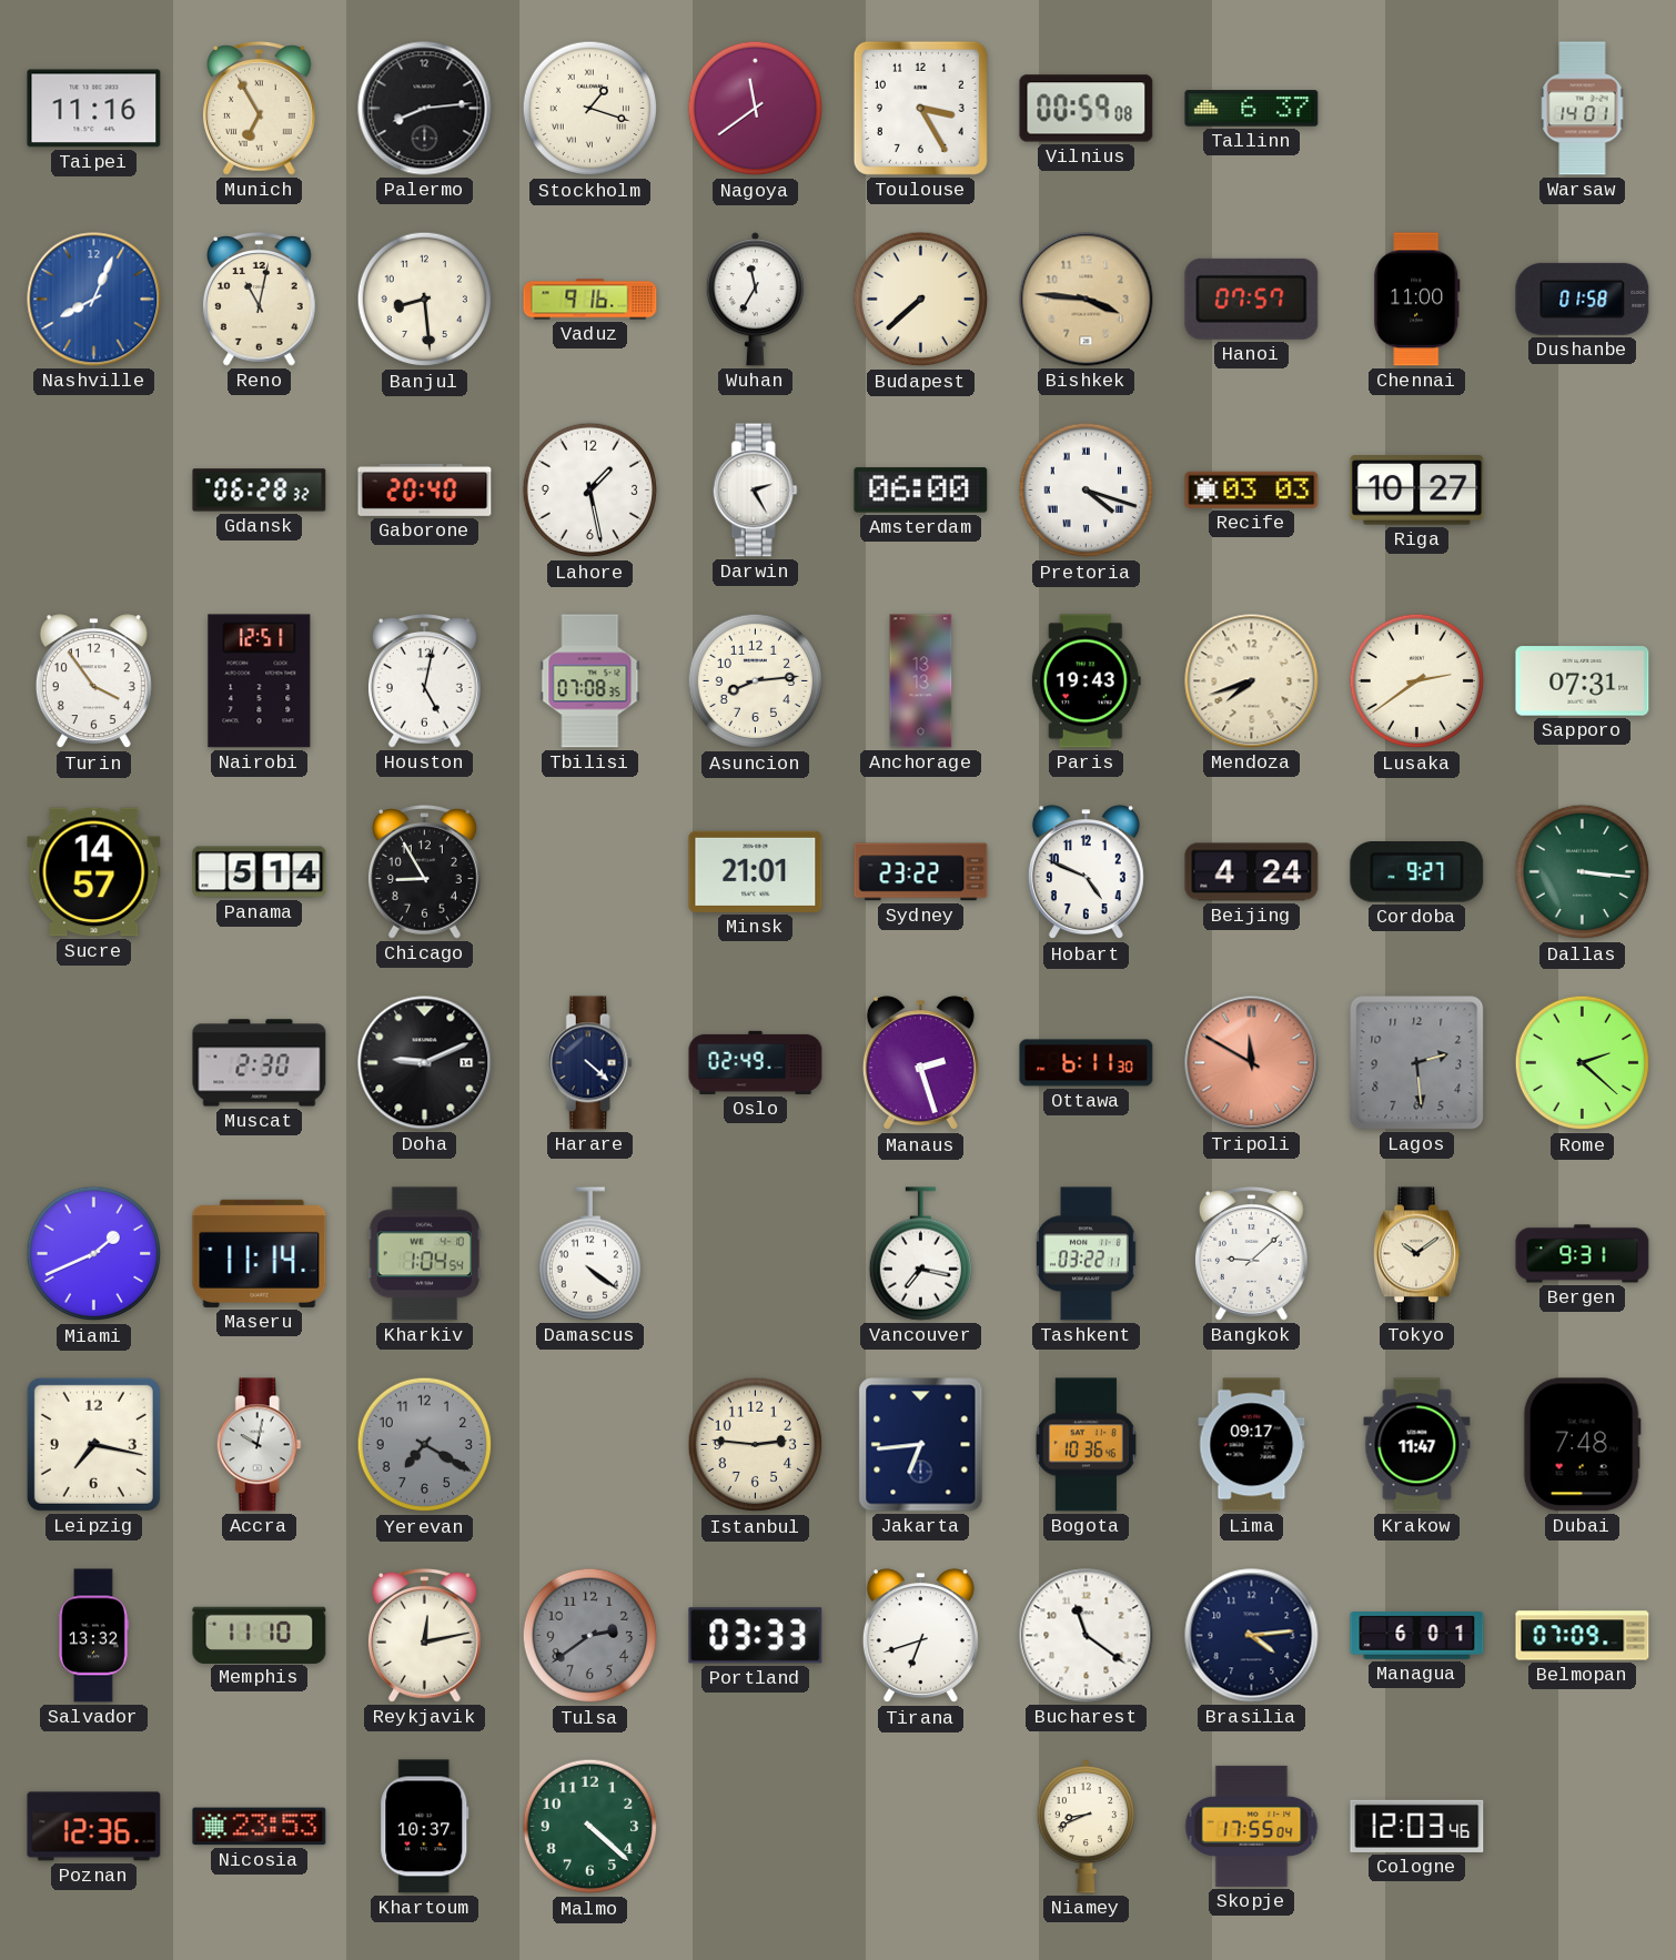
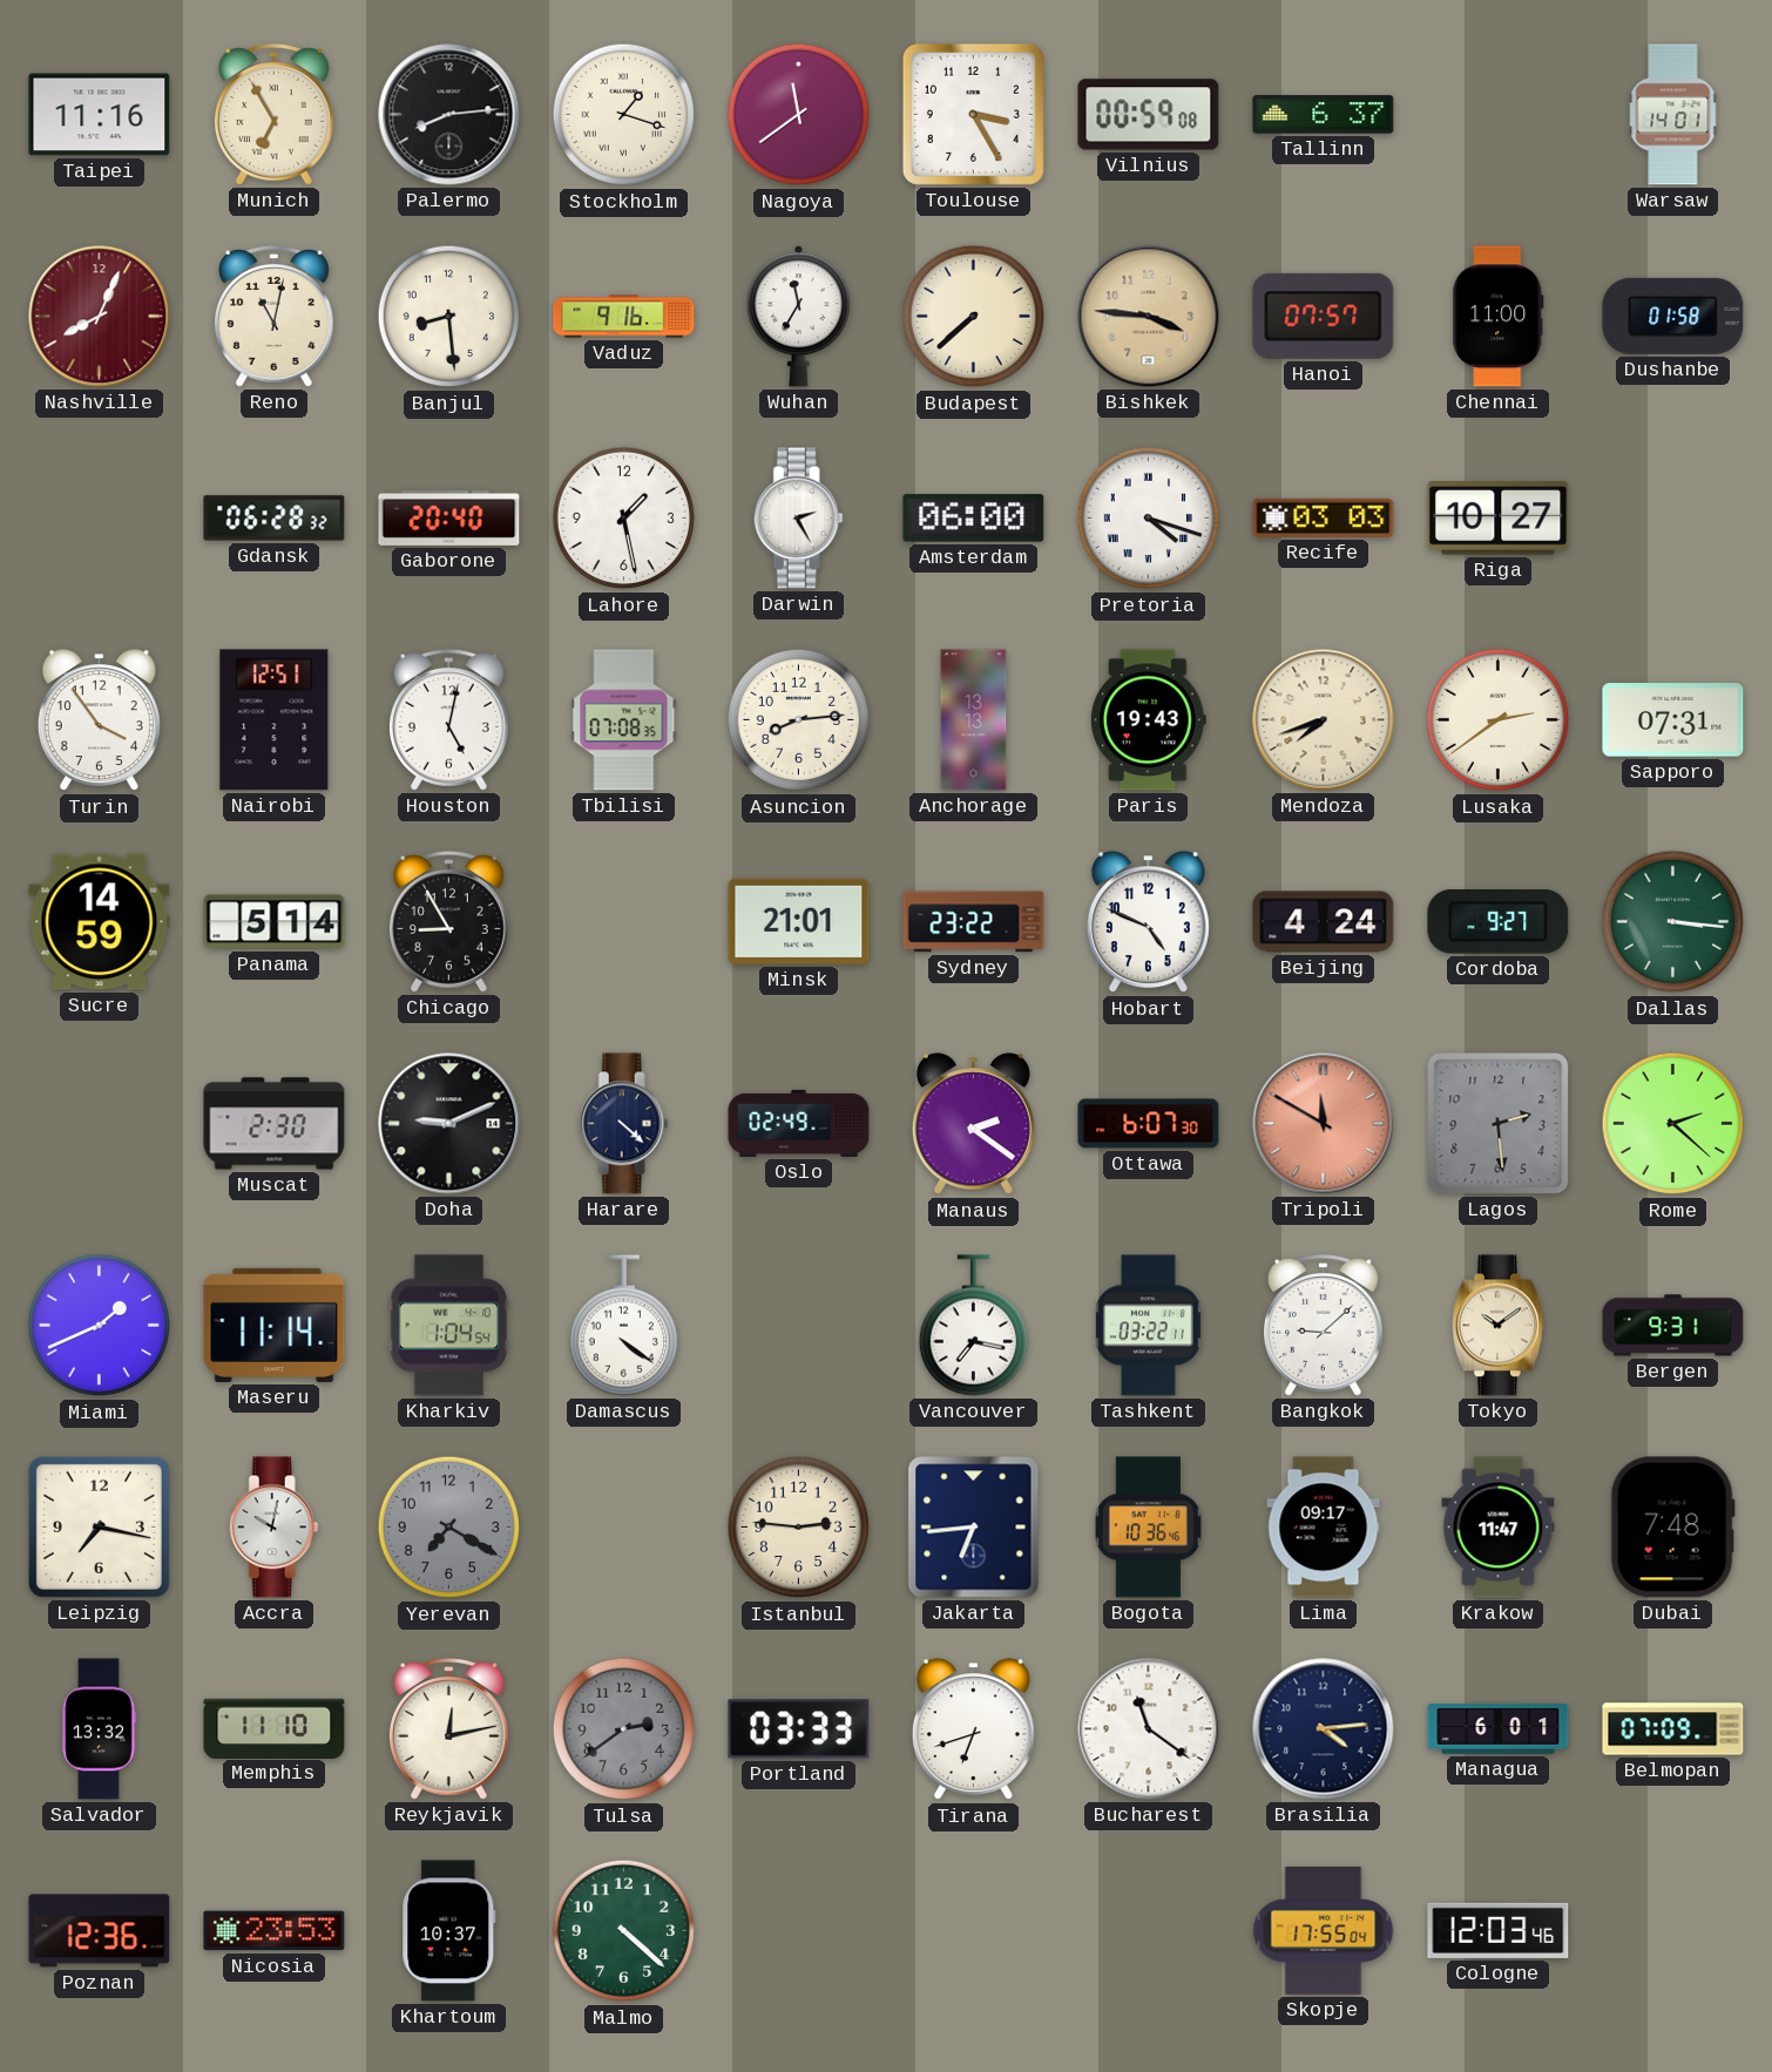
Nashville dial: blue -> burgundy (100, 317)
Sucre: 14:57 -> 14:59 (100, 922)
Manaus: 2:27 -> 2:21 (973, 1124)
Ottawa: 6:11 -> 6:07 (1149, 1124)
Niamey: 8:41 -> none (1086, 1827)
